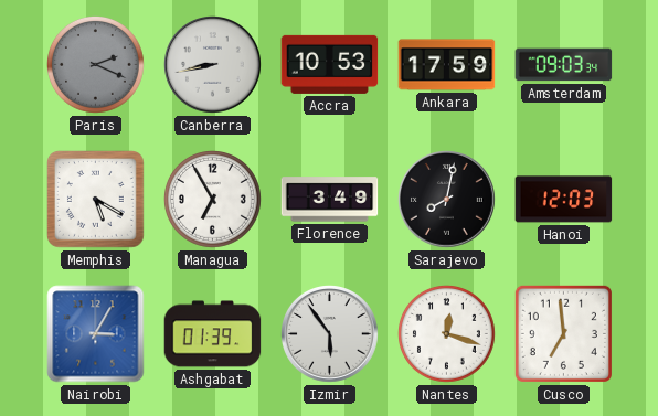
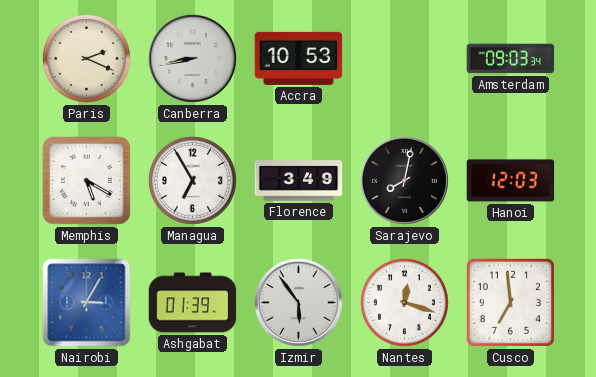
Paris dial: grey -> cream (87, 59)
Ankara: 17:59 -> none (447, 65)
